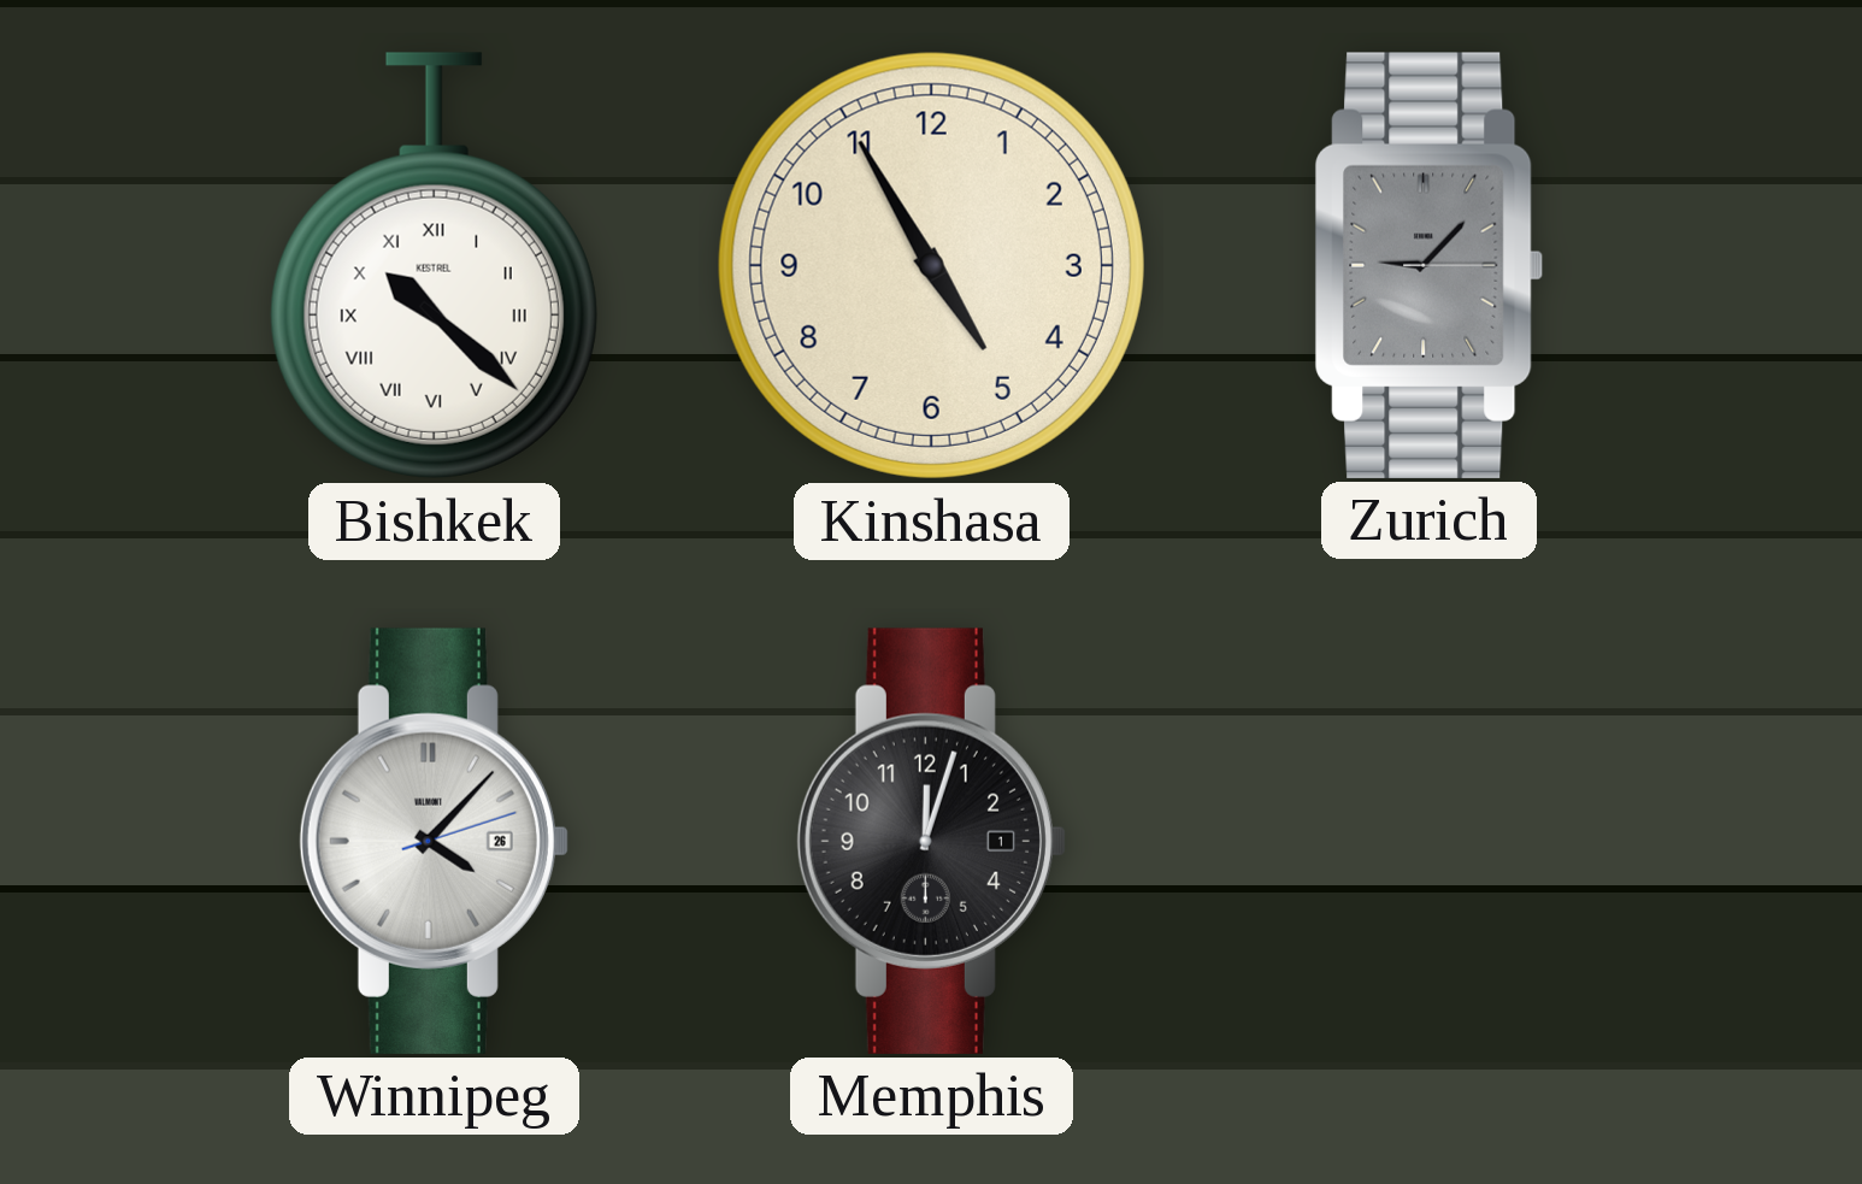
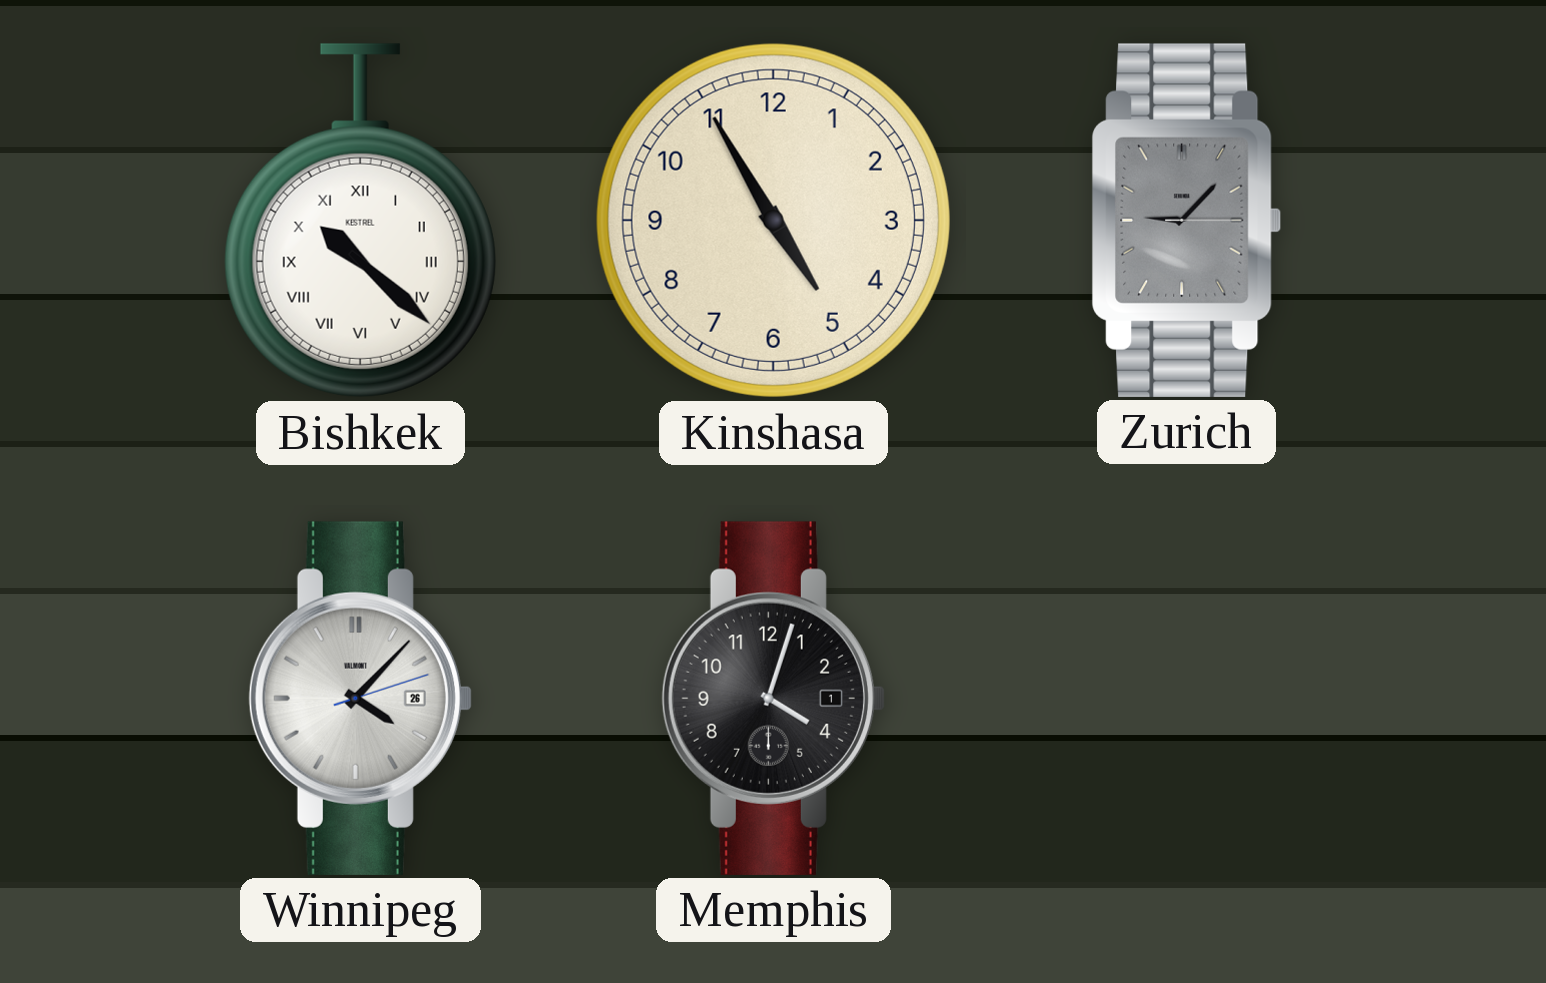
Memphis: 12:03 -> 4:03 (773, 698)
